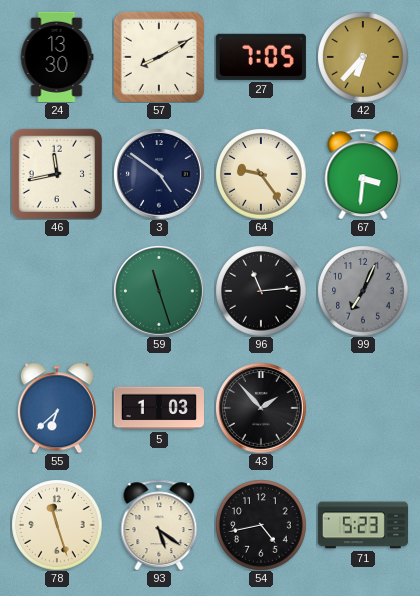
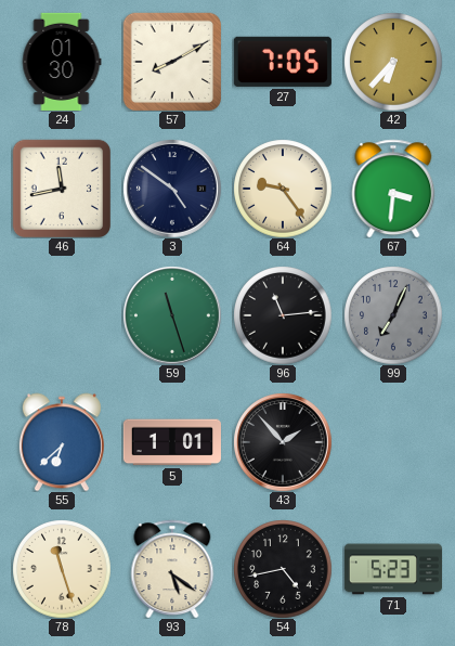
24: 13:30 -> 01:30 (62, 62)
5: 1:03 -> 1:01 (172, 442)
